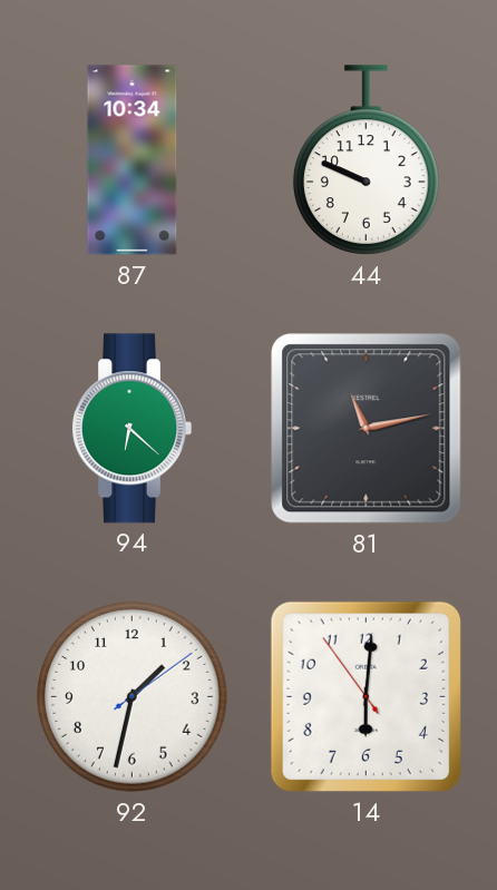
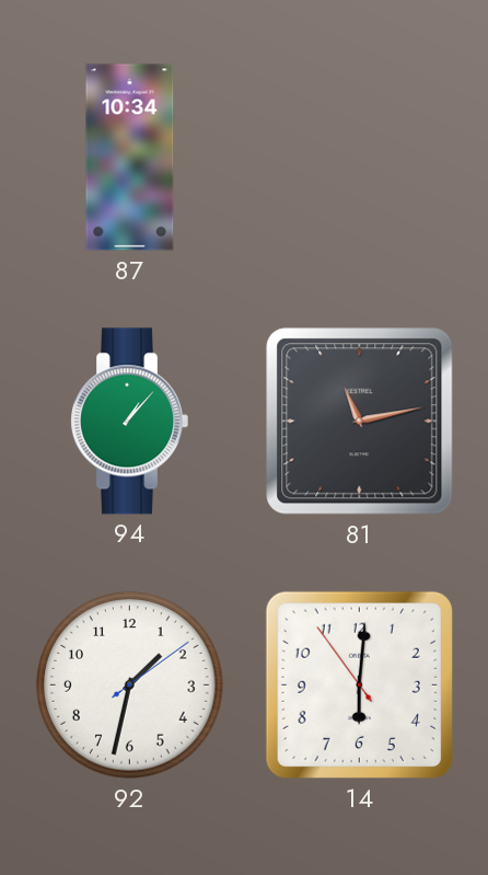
44: 9:49 -> none (366, 160)
94: 6:22 -> 1:07 (129, 422)
